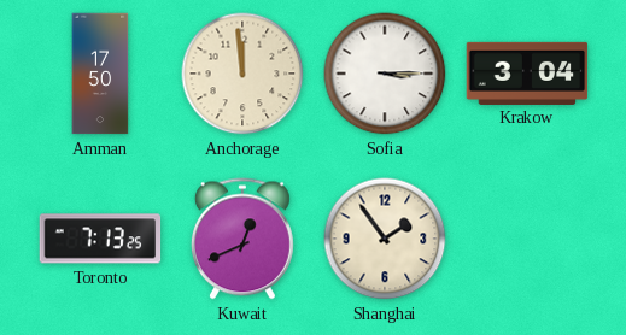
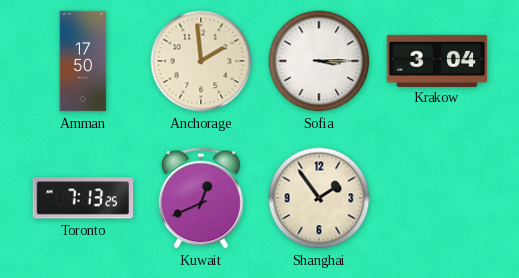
Anchorage: 11:59 -> 1:59 (201, 61)
